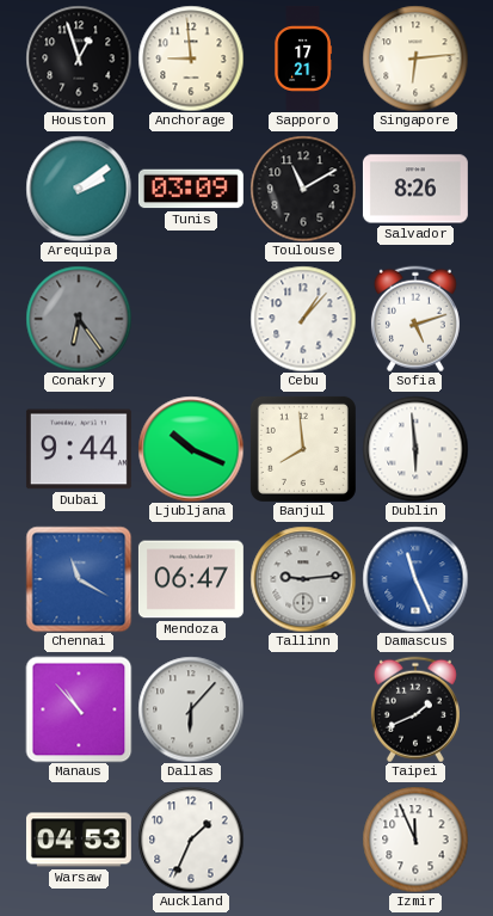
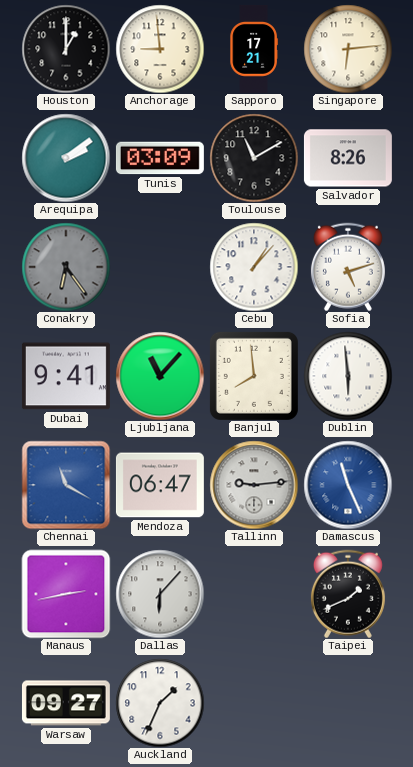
Houston: 12:57 -> 1:00 (66, 49)
Dubai: 9:44 -> 9:41 (66, 376)
Ljubljana: 10:19 -> 11:07 (160, 376)
Manaus: 10:53 -> 2:43 (66, 594)
Warsaw: 04:53 -> 09:27 (66, 703)
Izmir: 11:56 -> none (415, 840)
